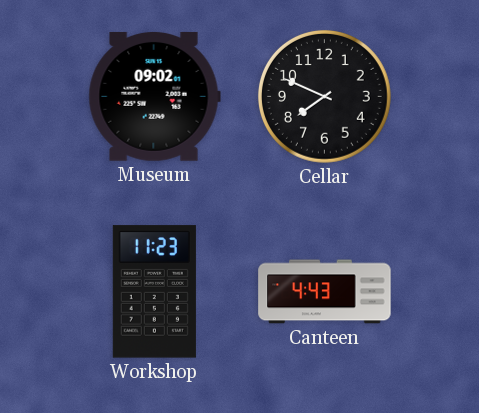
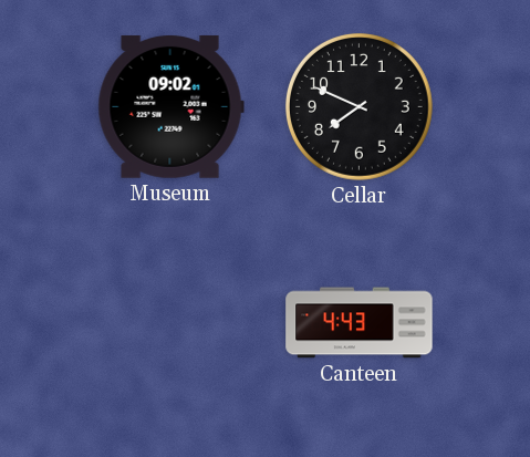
Workshop: 11:23 -> none (154, 292)
